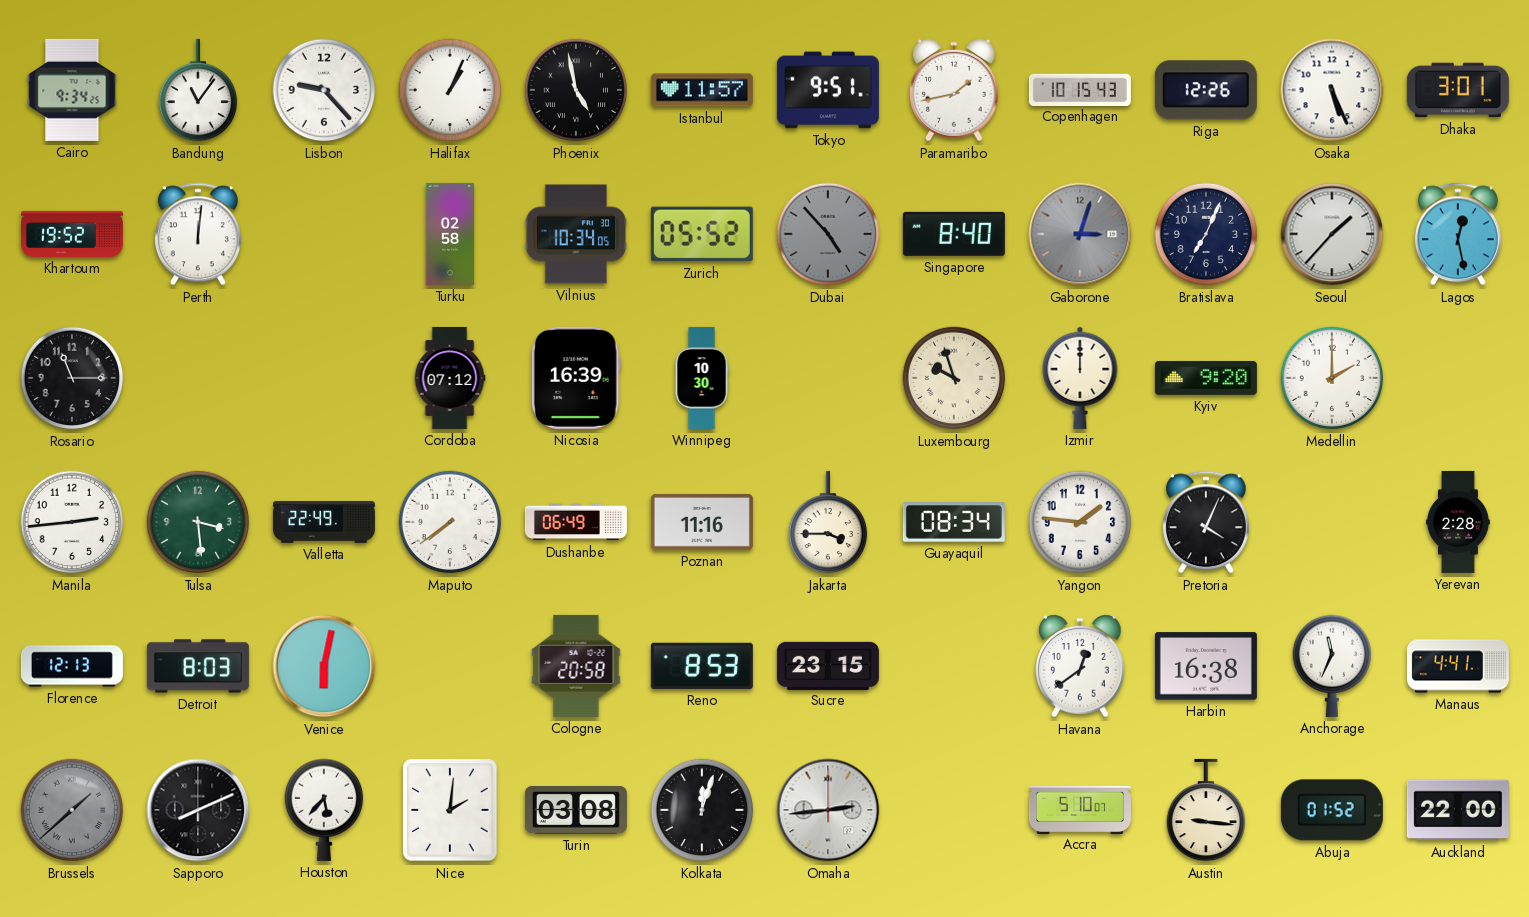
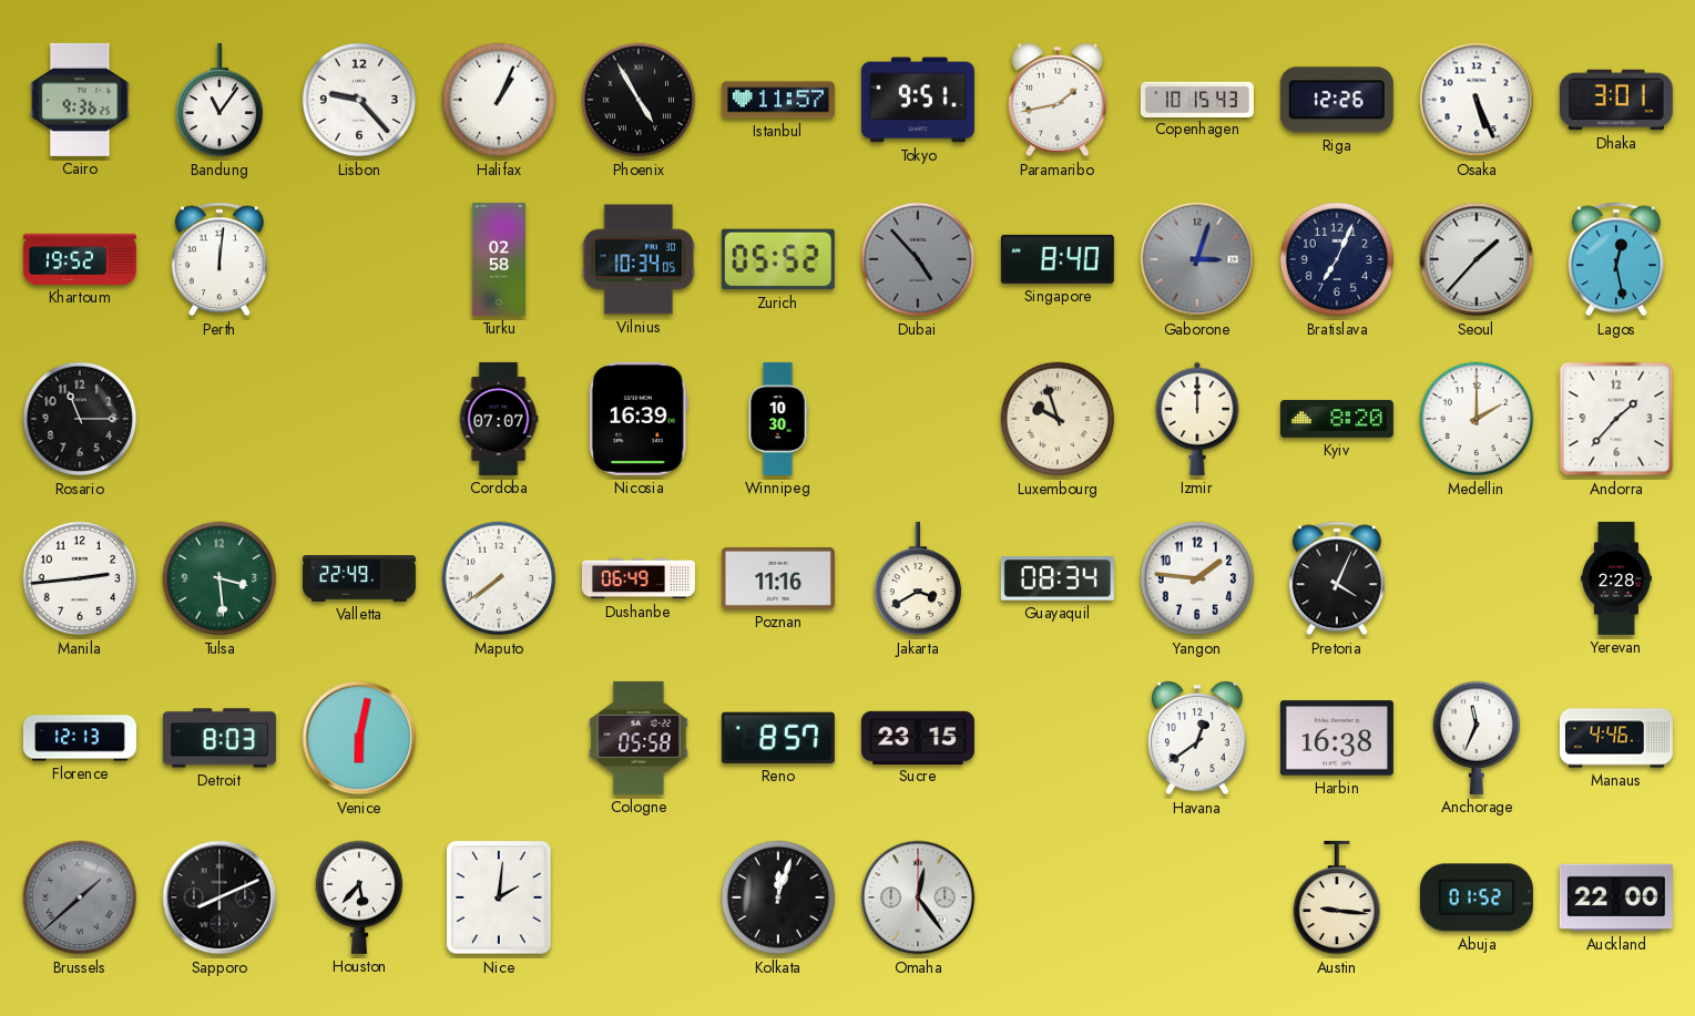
Cairo: 9:34 -> 9:36 (80, 100)
Phoenix: 4:58 -> 4:55 (639, 100)
Cordoba: 07:12 -> 07:07 (499, 419)
Kyiv: 9:20 -> 8:20 (1337, 419)
Andorra: none -> 1:37 (1616, 419)
Jakarta: 3:45 -> 3:40 (918, 578)
Cologne: 20:58 -> 05:58 (639, 738)
Reno: 8:53 -> 8:57 (778, 738)
Manaus: 4:41 -> 4:46 (1616, 738)
Turin: 03:08 -> none (576, 810)
Omaha: 2:44 -> 12:24 (918, 897)
Accra: 5:10 -> none (1080, 809)
